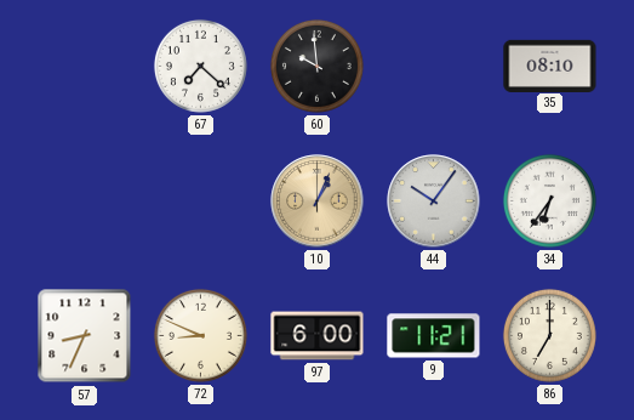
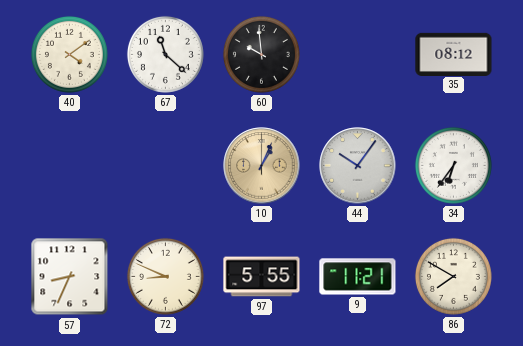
40: none -> 4:09 (69, 54)
67: 7:22 -> 11:22 (165, 54)
35: 08:10 -> 08:12 (454, 54)
97: 6:00 -> 5:55 (262, 277)
86: 7:00 -> 7:50 (453, 276)
